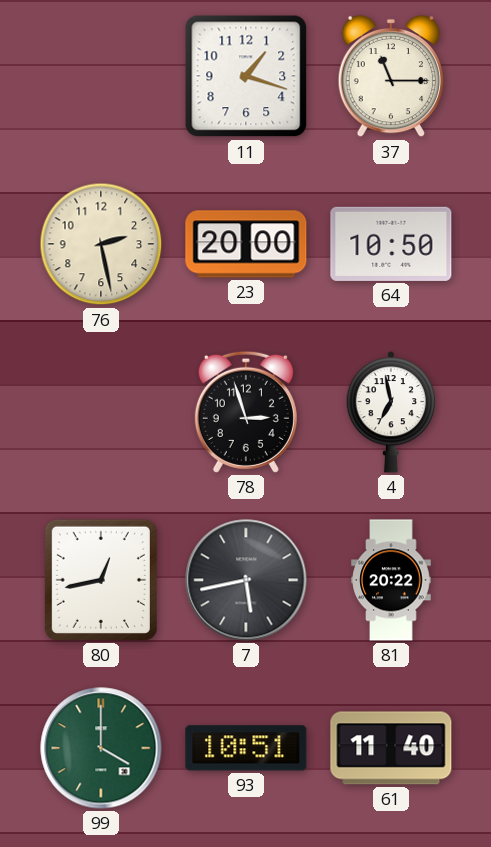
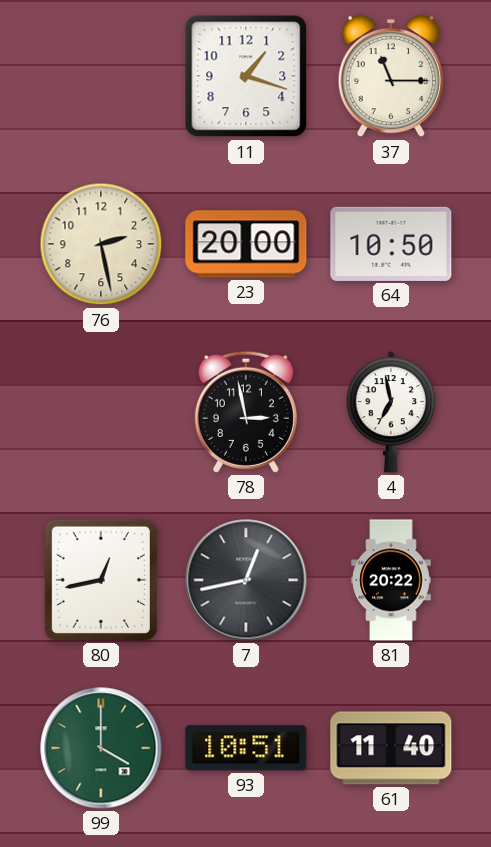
78: 2:57 -> 2:58 (246, 412)
7: 5:43 -> 12:43 (246, 580)
